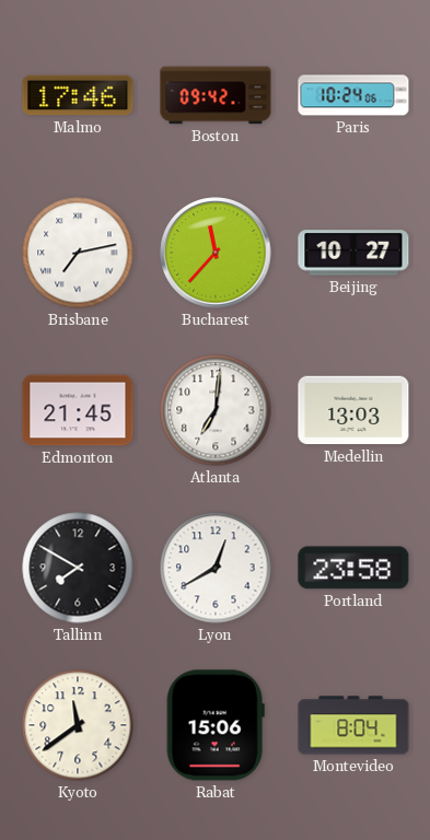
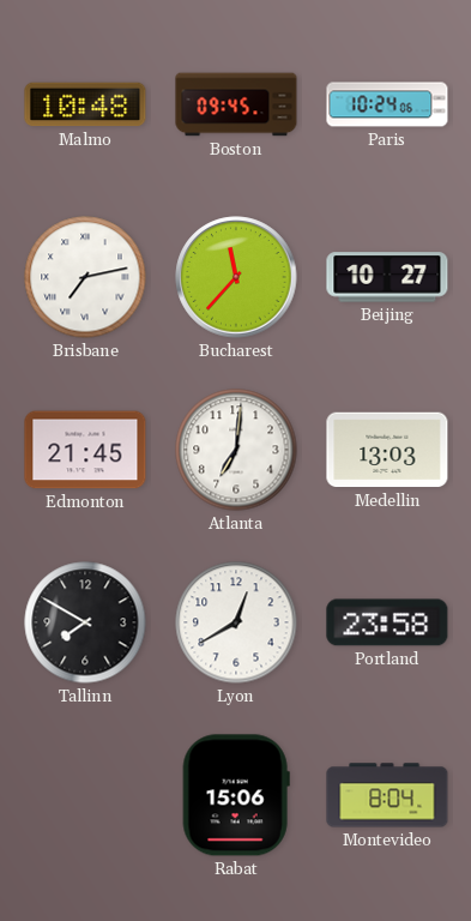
Malmo: 17:46 -> 10:48 (85, 104)
Boston: 09:42 -> 09:45 (236, 104)
Kyoto: 11:39 -> none (78, 725)
